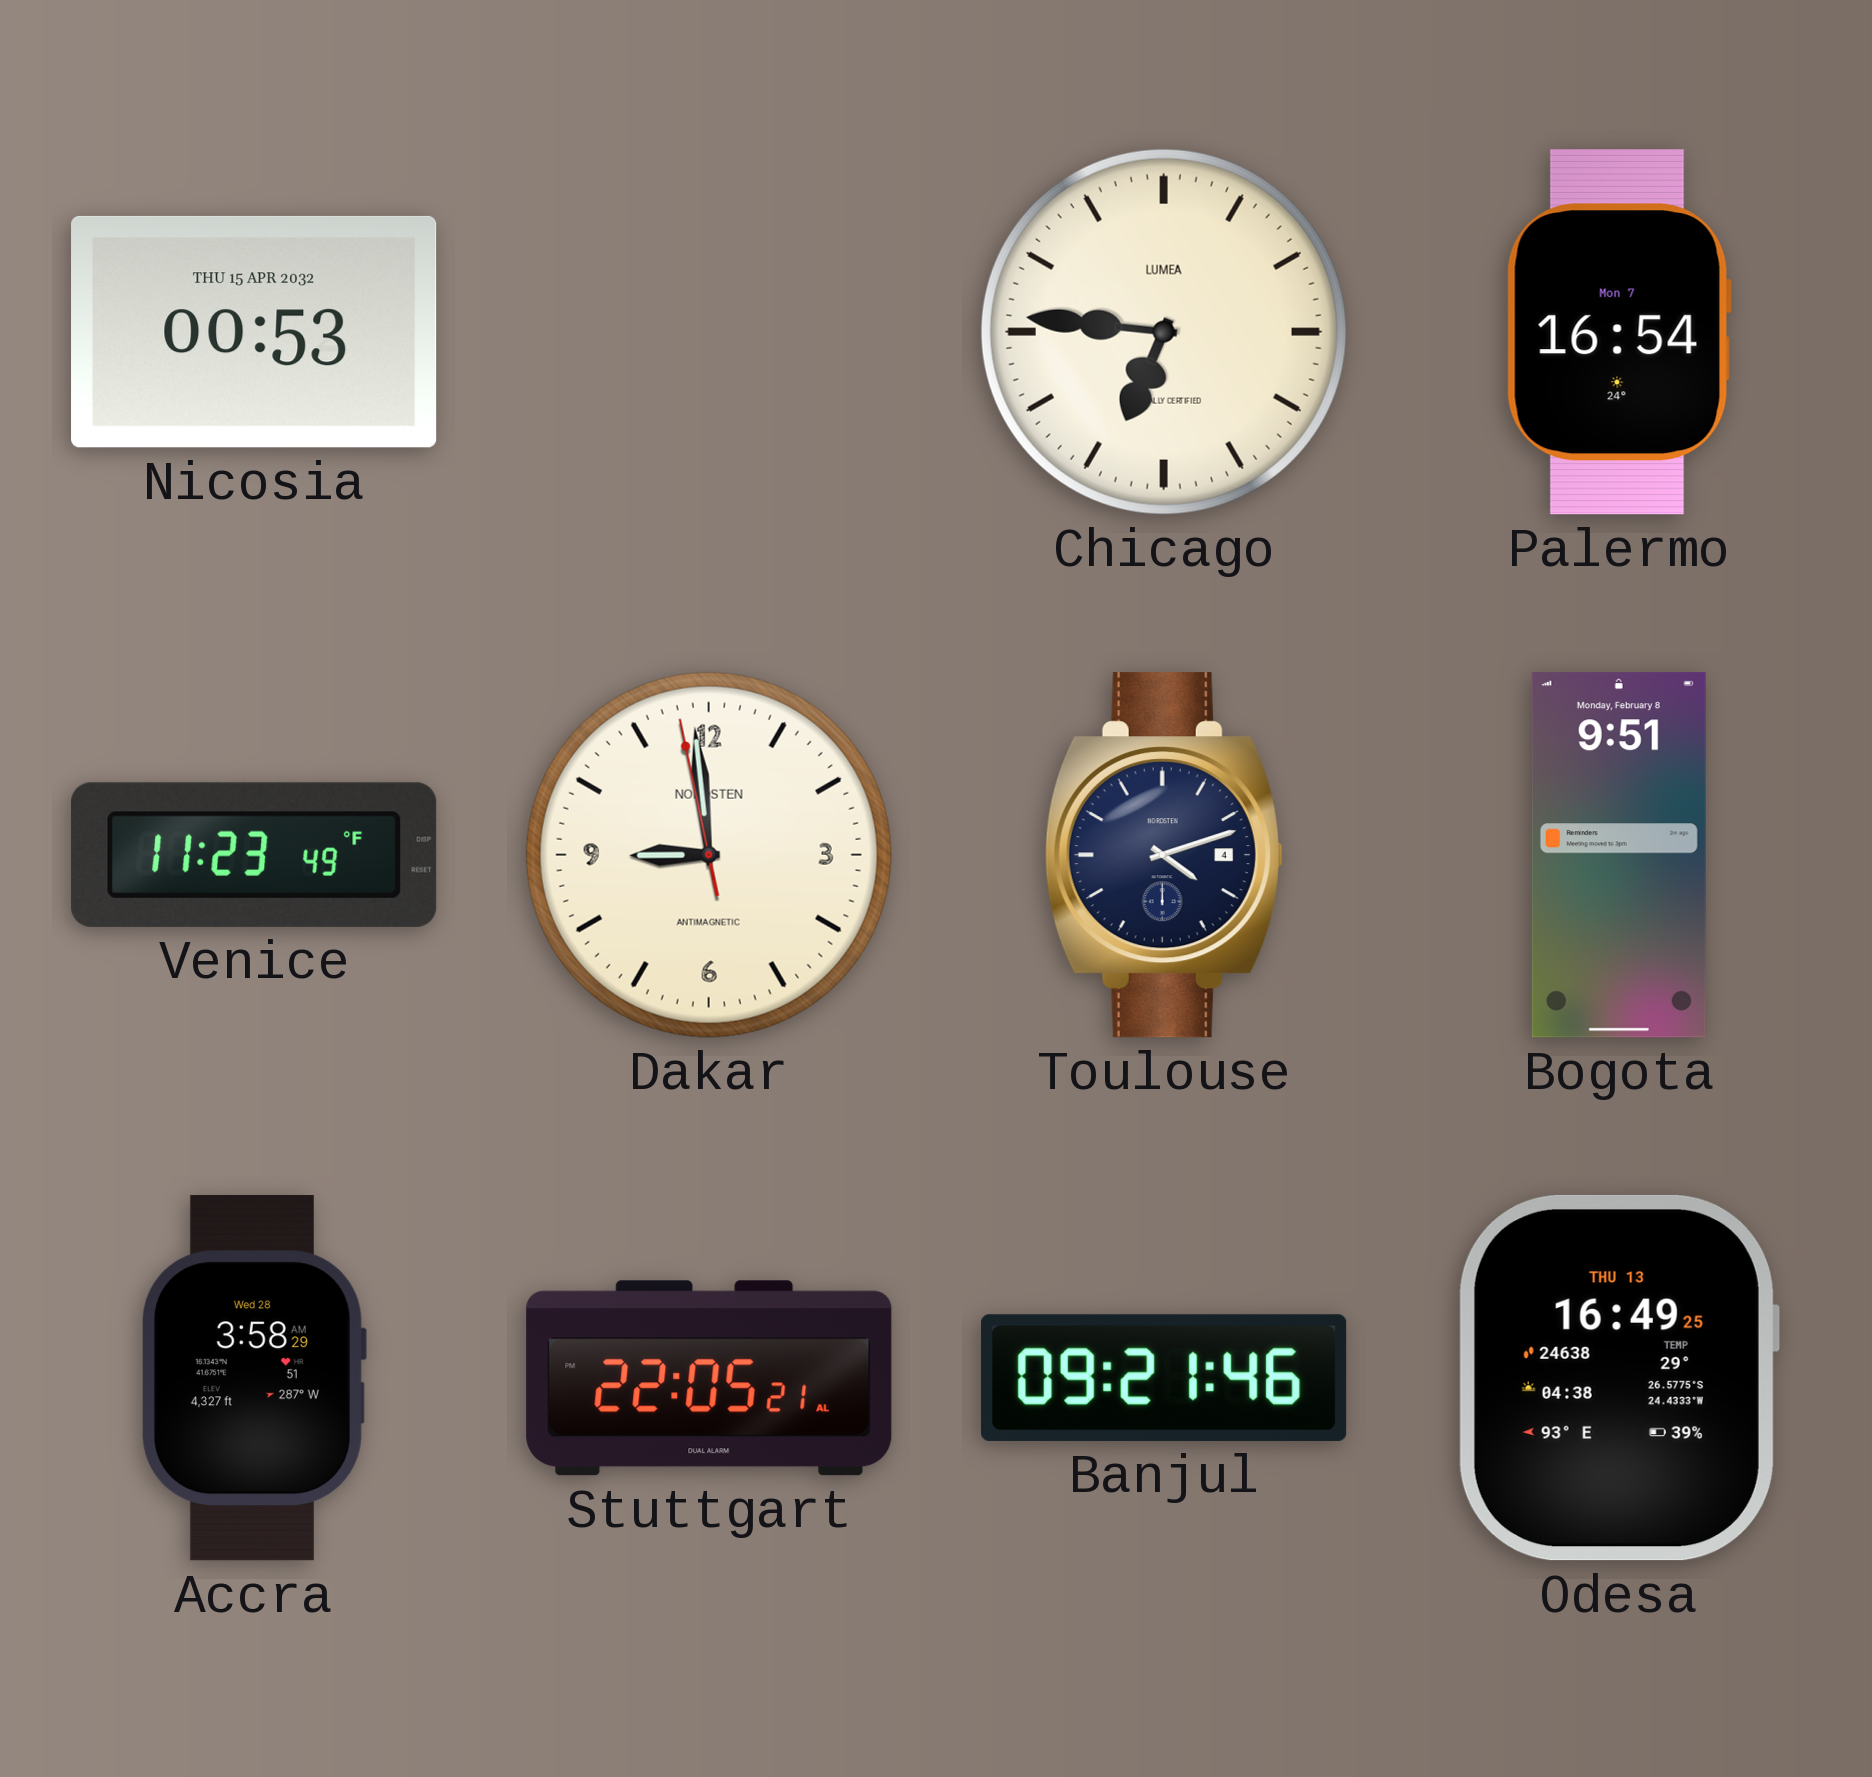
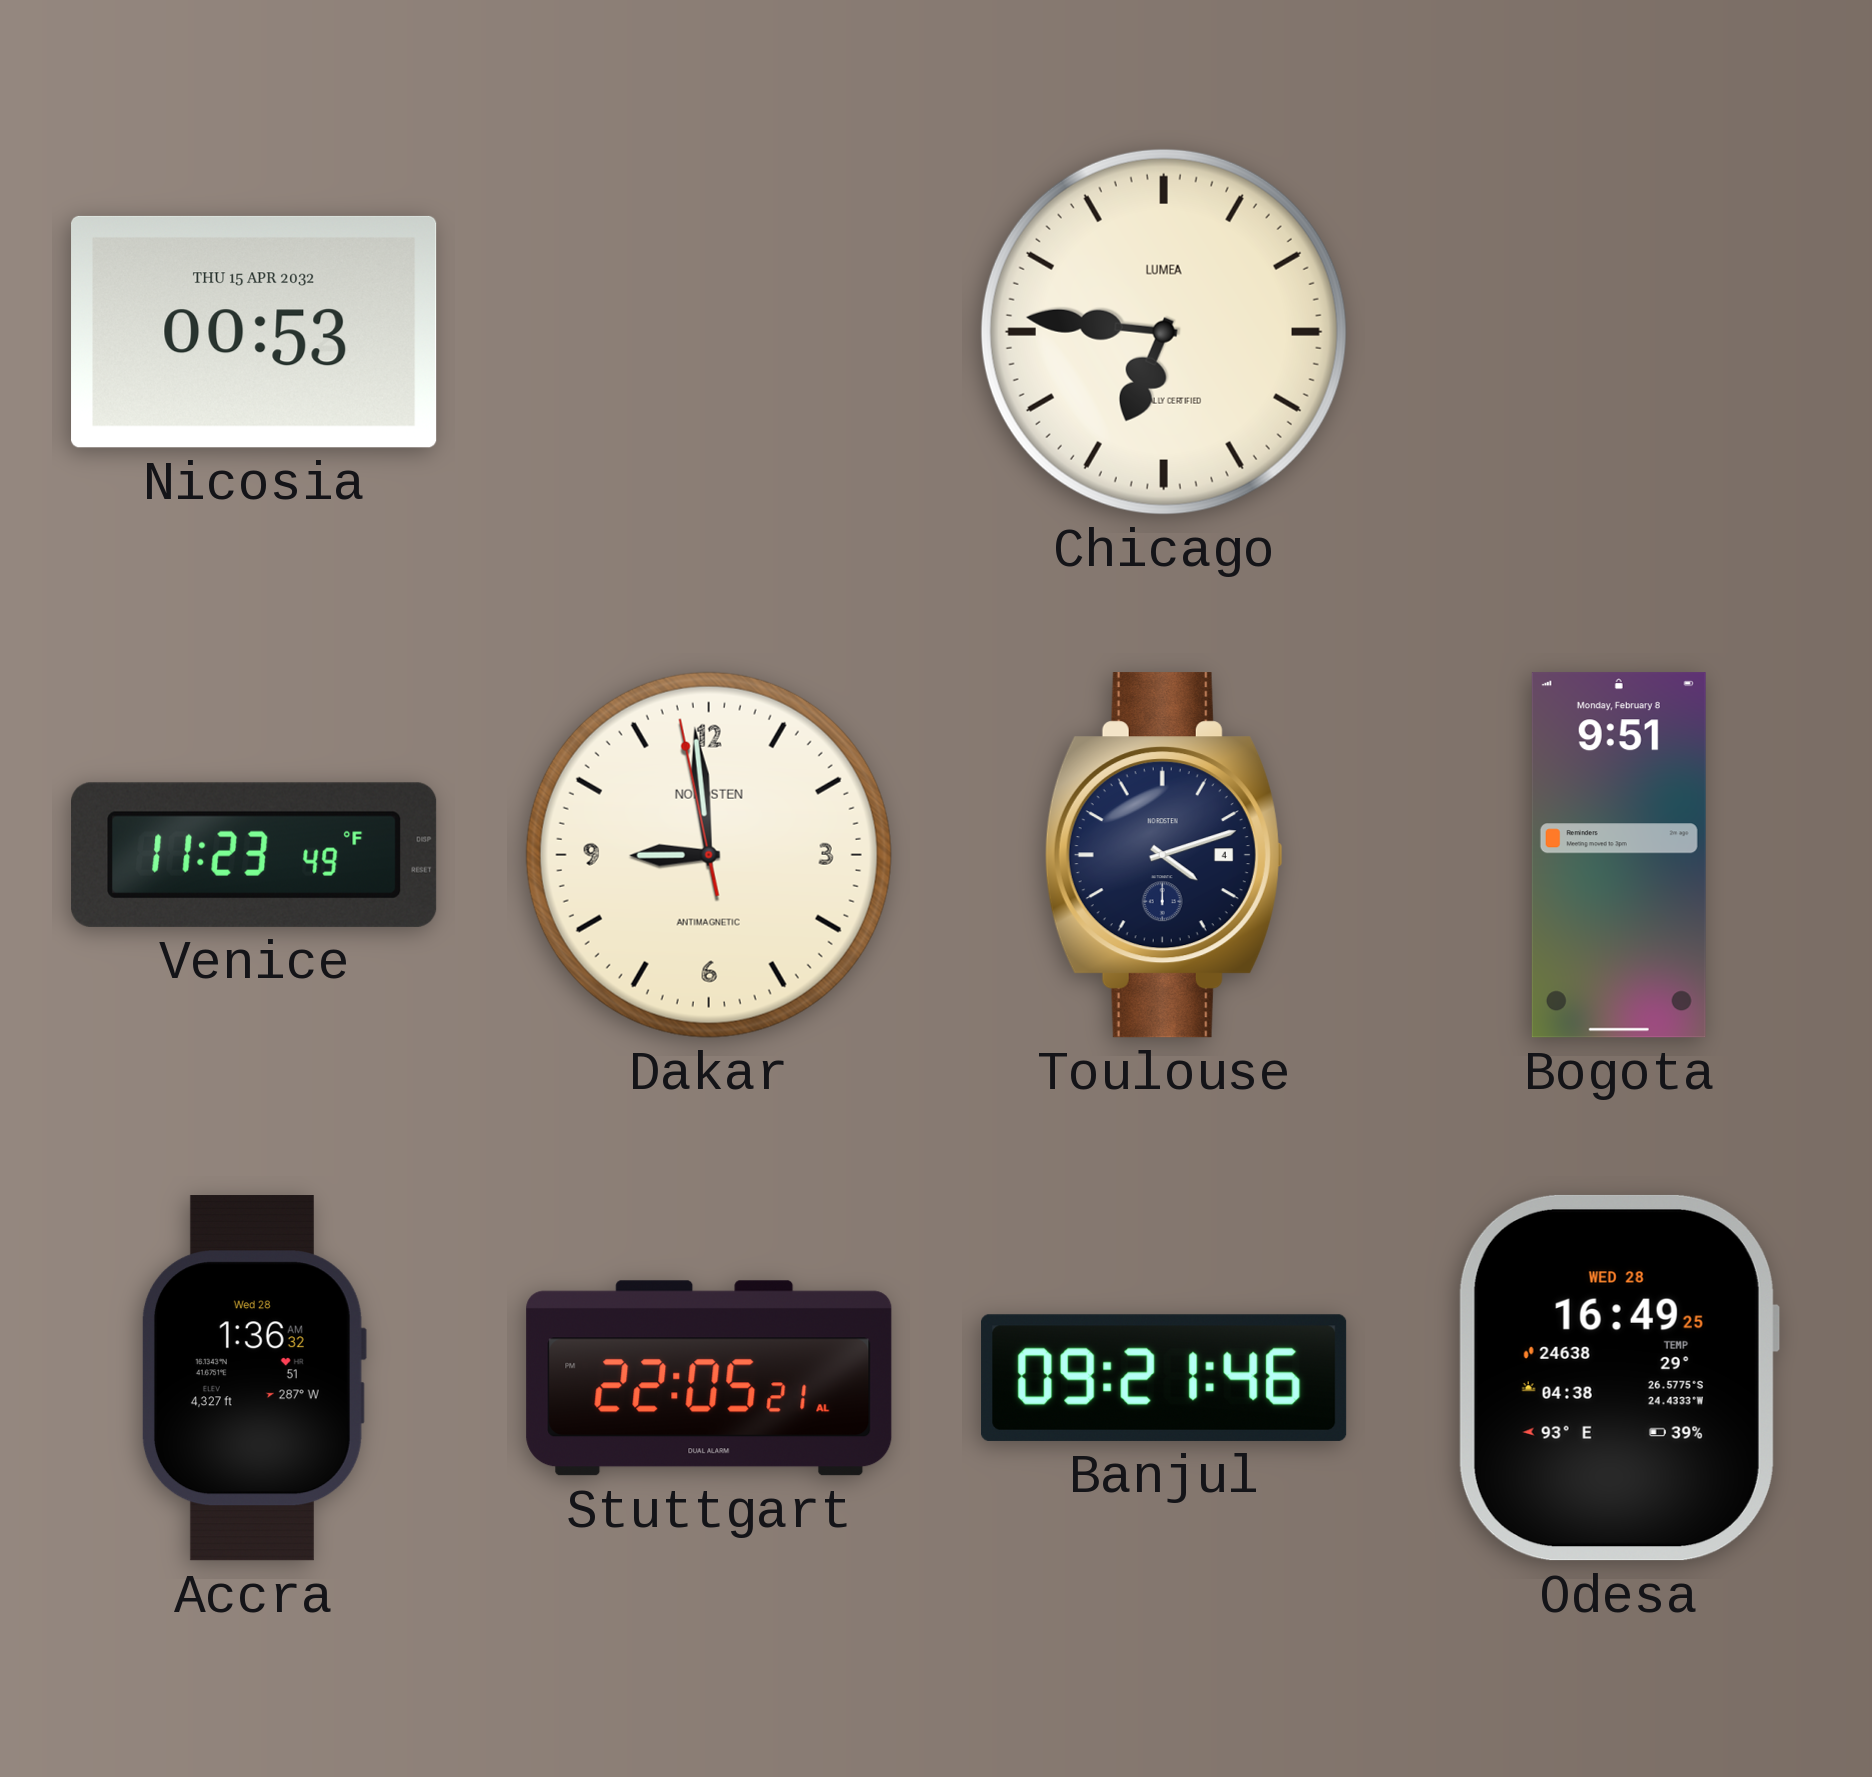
Palermo: 16:54 -> none (1619, 332)
Accra: 3:58 -> 1:36 (254, 1378)
Odesa date: THU 13 -> WED 28 (1618, 1378)
